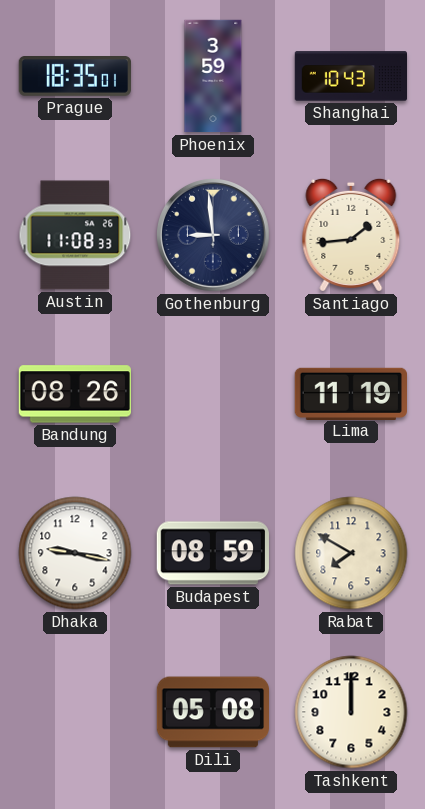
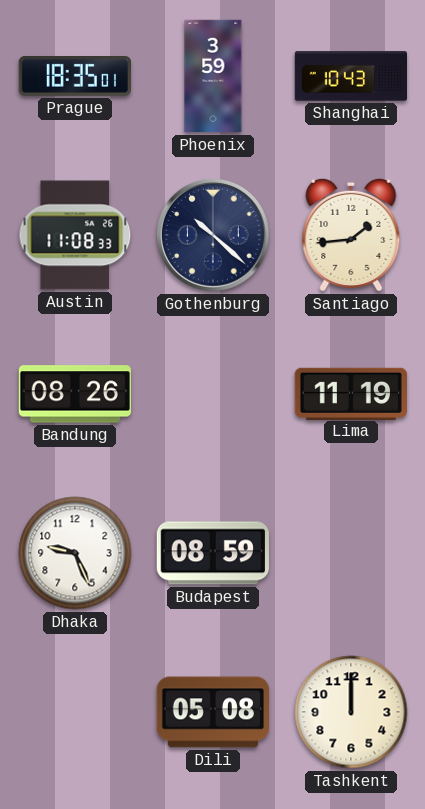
Gothenburg: 8:59 -> 10:22 (214, 236)
Dhaka: 9:17 -> 9:26 (75, 553)
Rabat: 7:50 -> none (351, 553)
